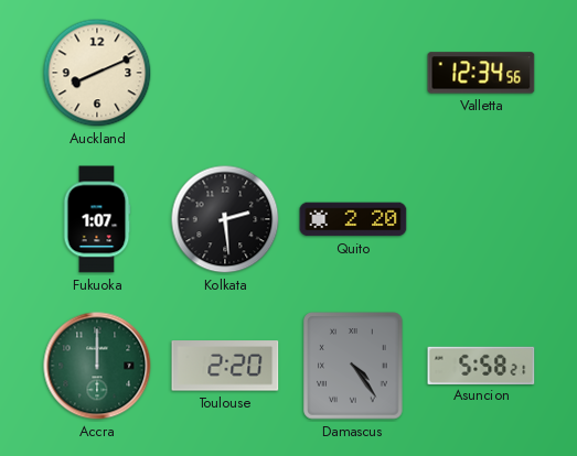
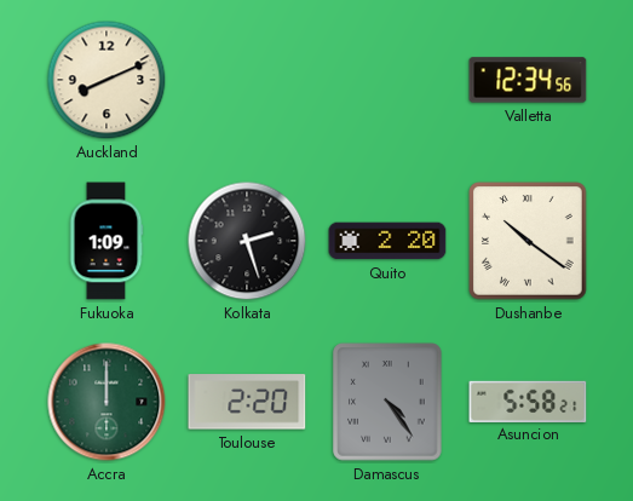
Fukuoka: 1:07 -> 1:09 (107, 241)
Kolkata: 2:29 -> 2:27 (247, 241)
Dushanbe: none -> 10:21 (528, 241)
